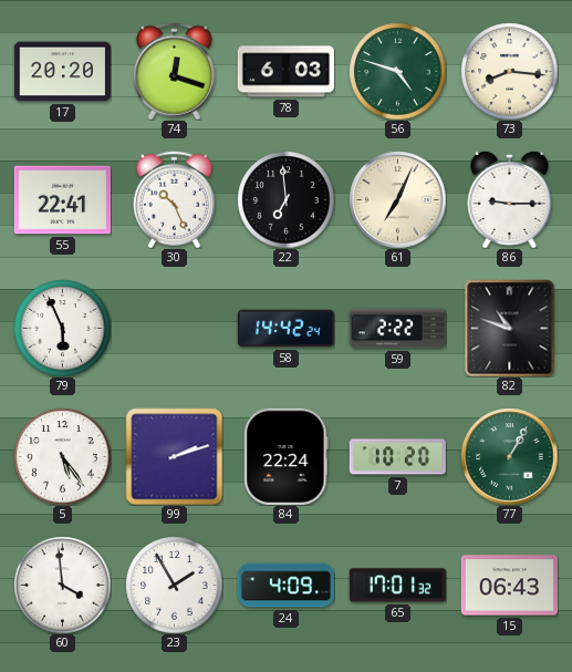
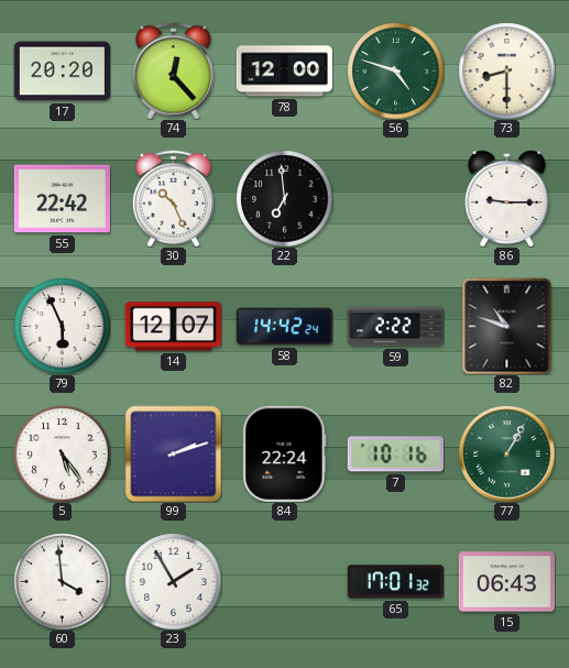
74: 12:18 -> 12:23 (173, 70)
78: 6:03 -> 12:00 (284, 72)
73: 8:16 -> 8:30 (506, 70)
55: 22:41 -> 22:42 (62, 199)
61: 7:04 -> none (397, 199)
14: none -> 12:07 (173, 327)
7: 10:20 -> 10:16 (395, 455)
24: 4:09 -> none (285, 586)
